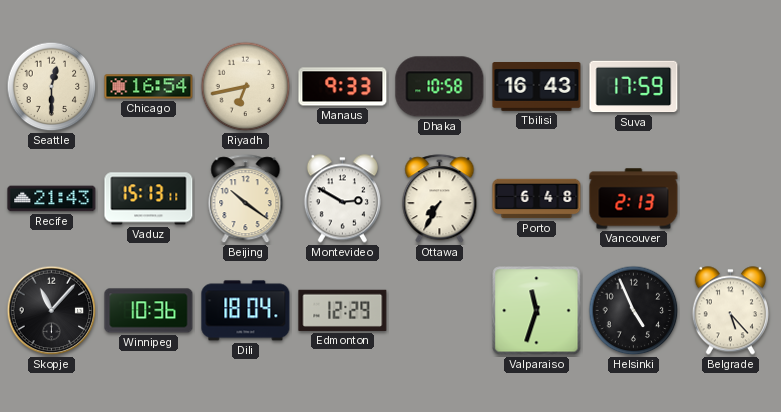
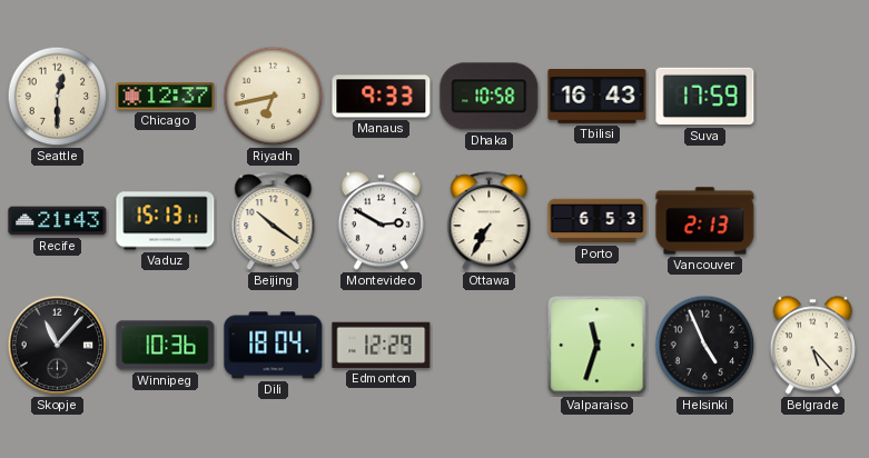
Chicago: 16:54 -> 12:37 (166, 97)
Porto: 6:48 -> 6:53 (598, 221)
